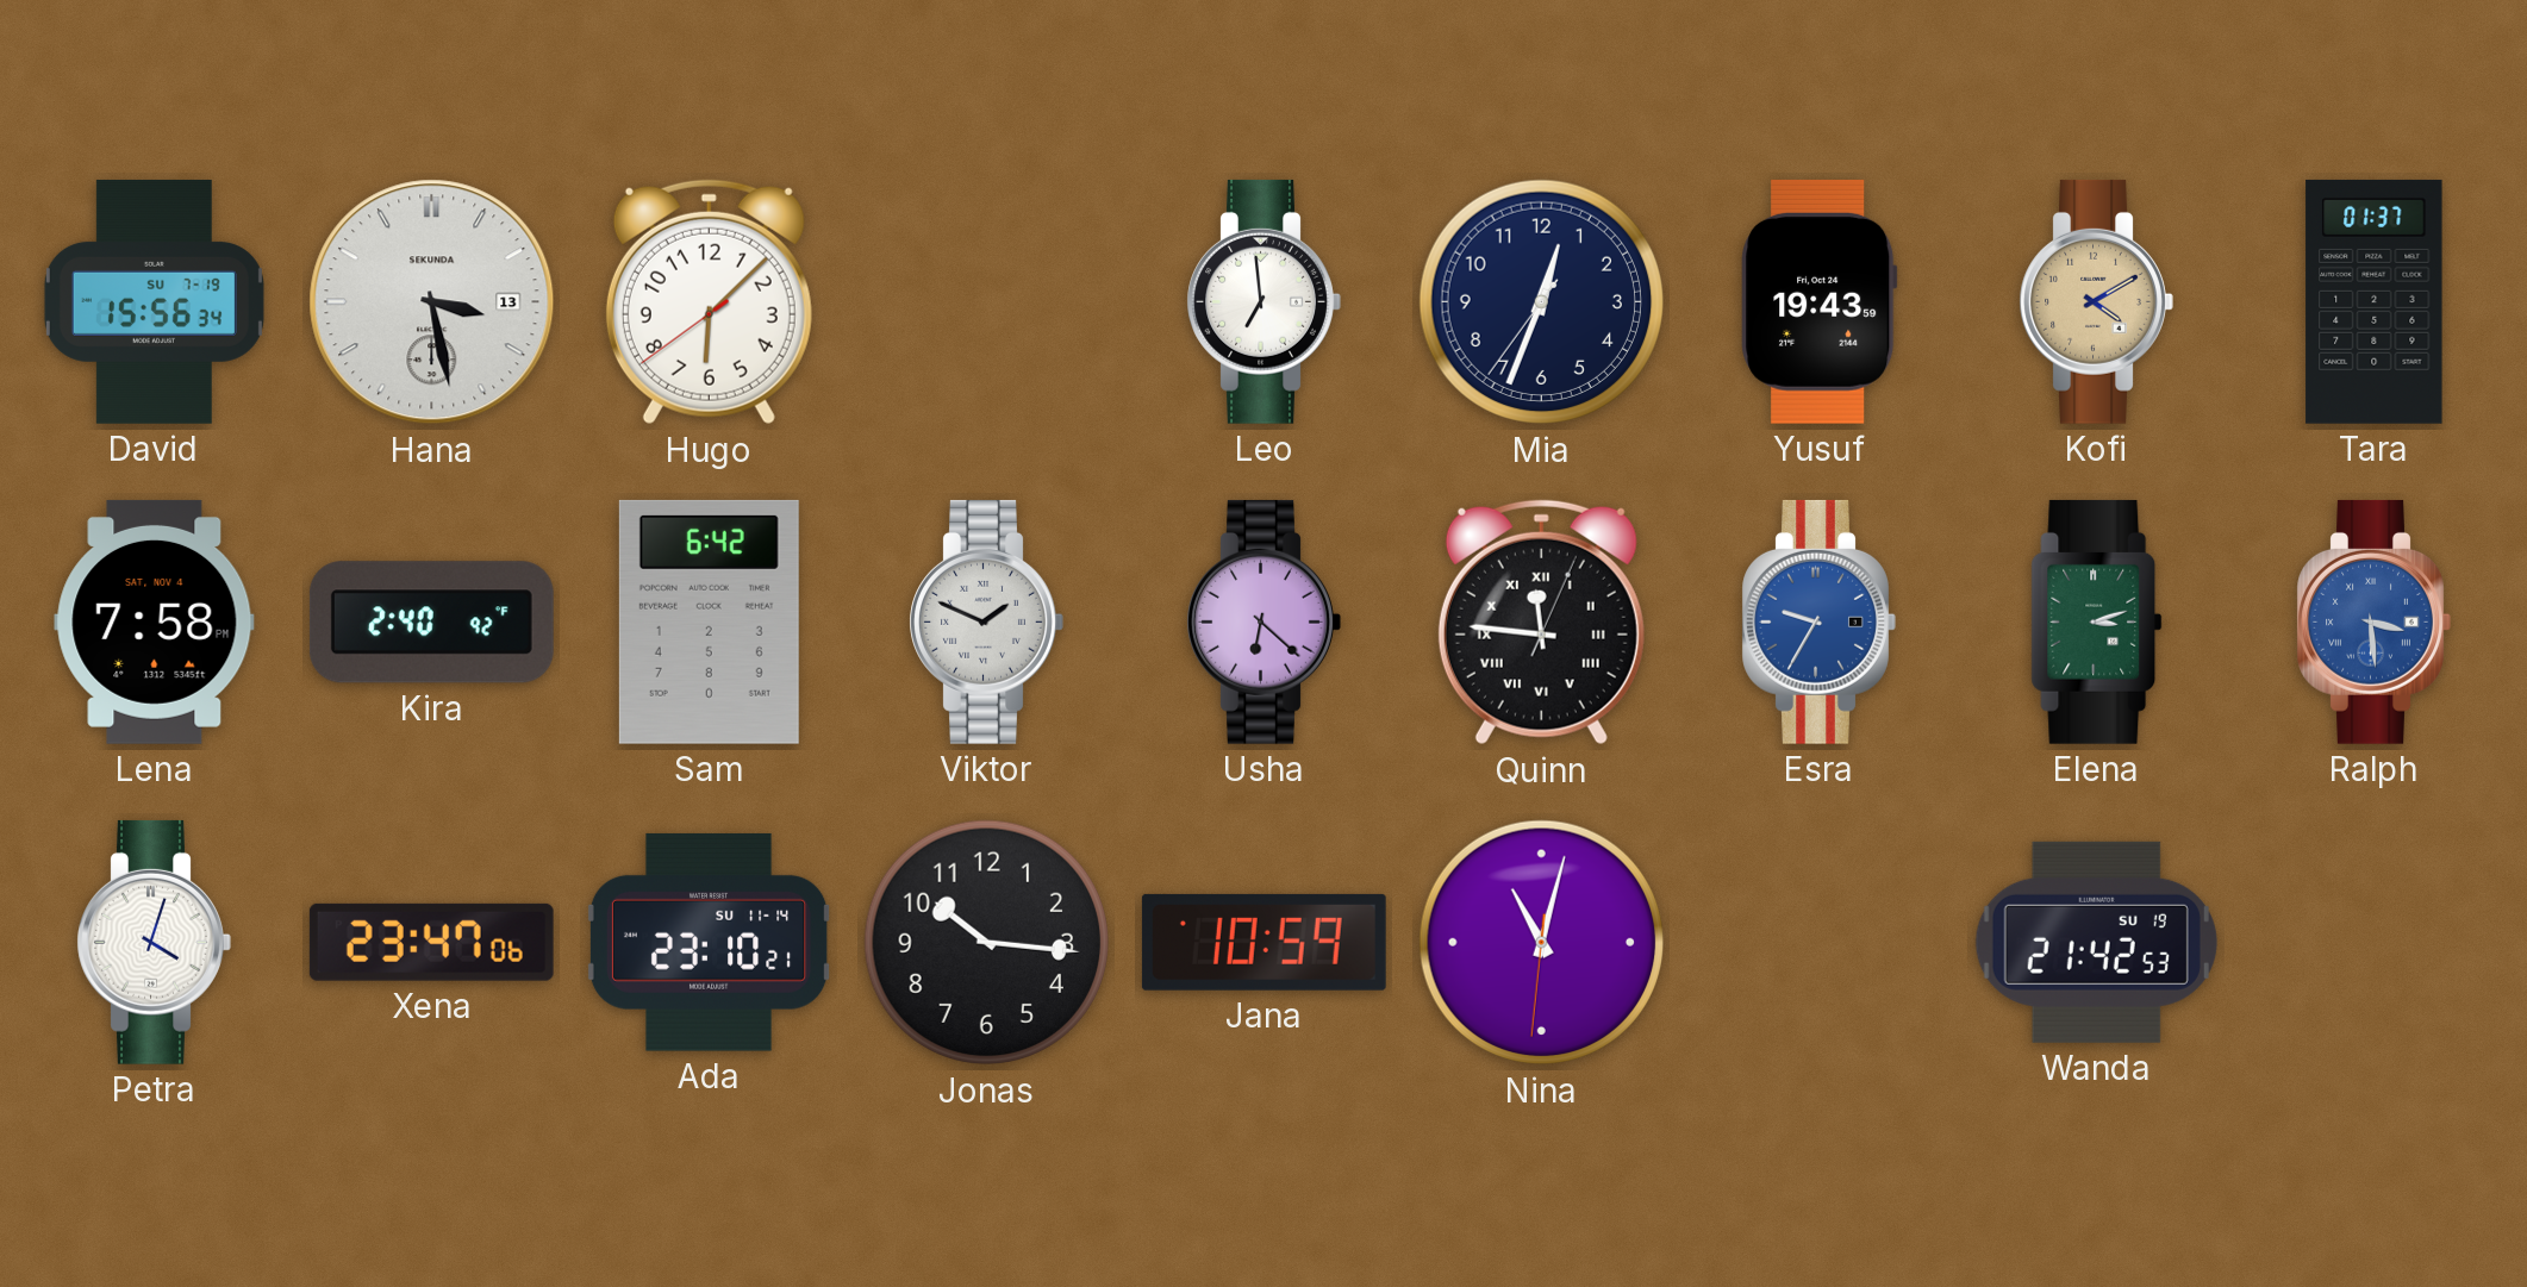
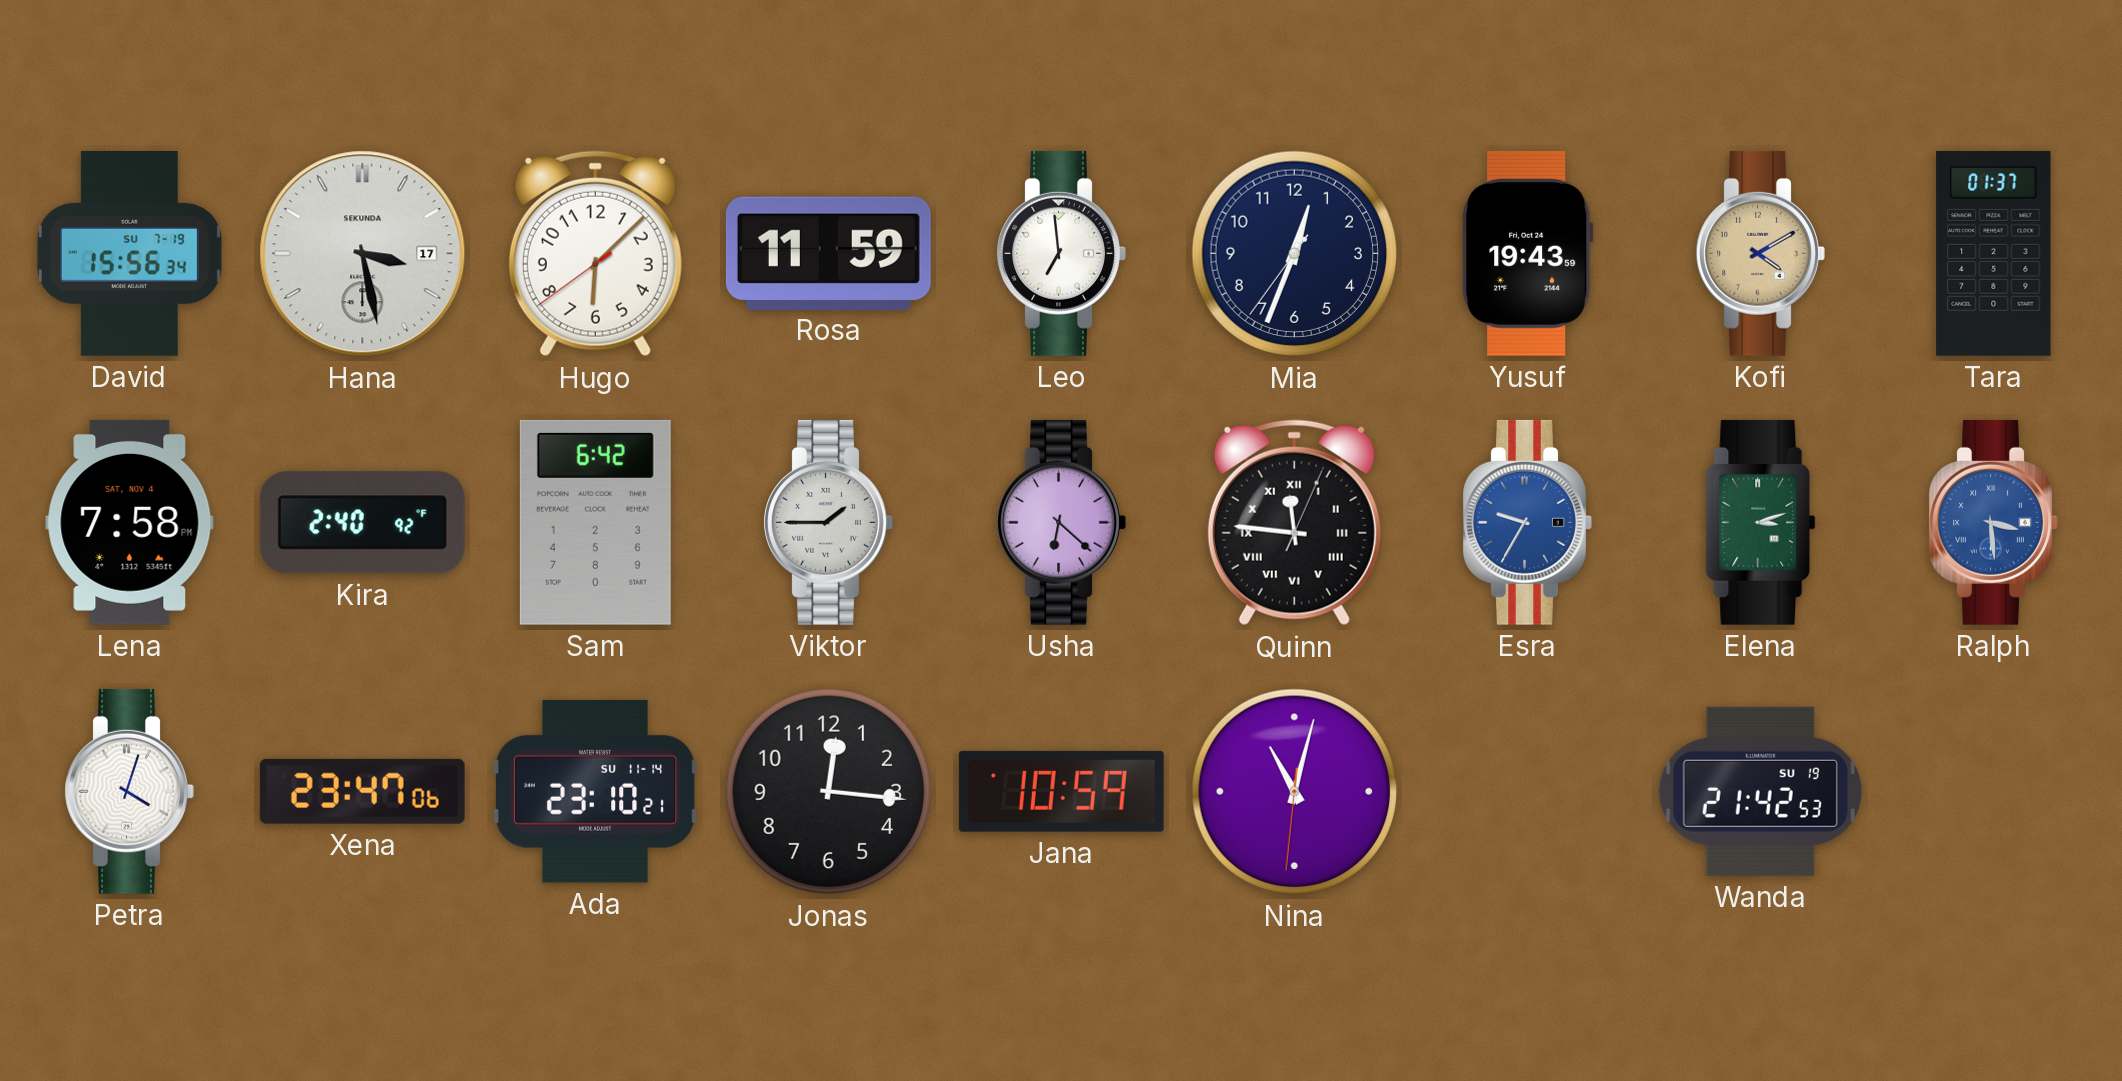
Hana date: 13 -> 17 (363, 254)
Rosa: none -> 11:59 (828, 253)
Viktor: 1:49 -> 1:45 (828, 522)
Jonas: 10:16 -> 12:16 (829, 792)
